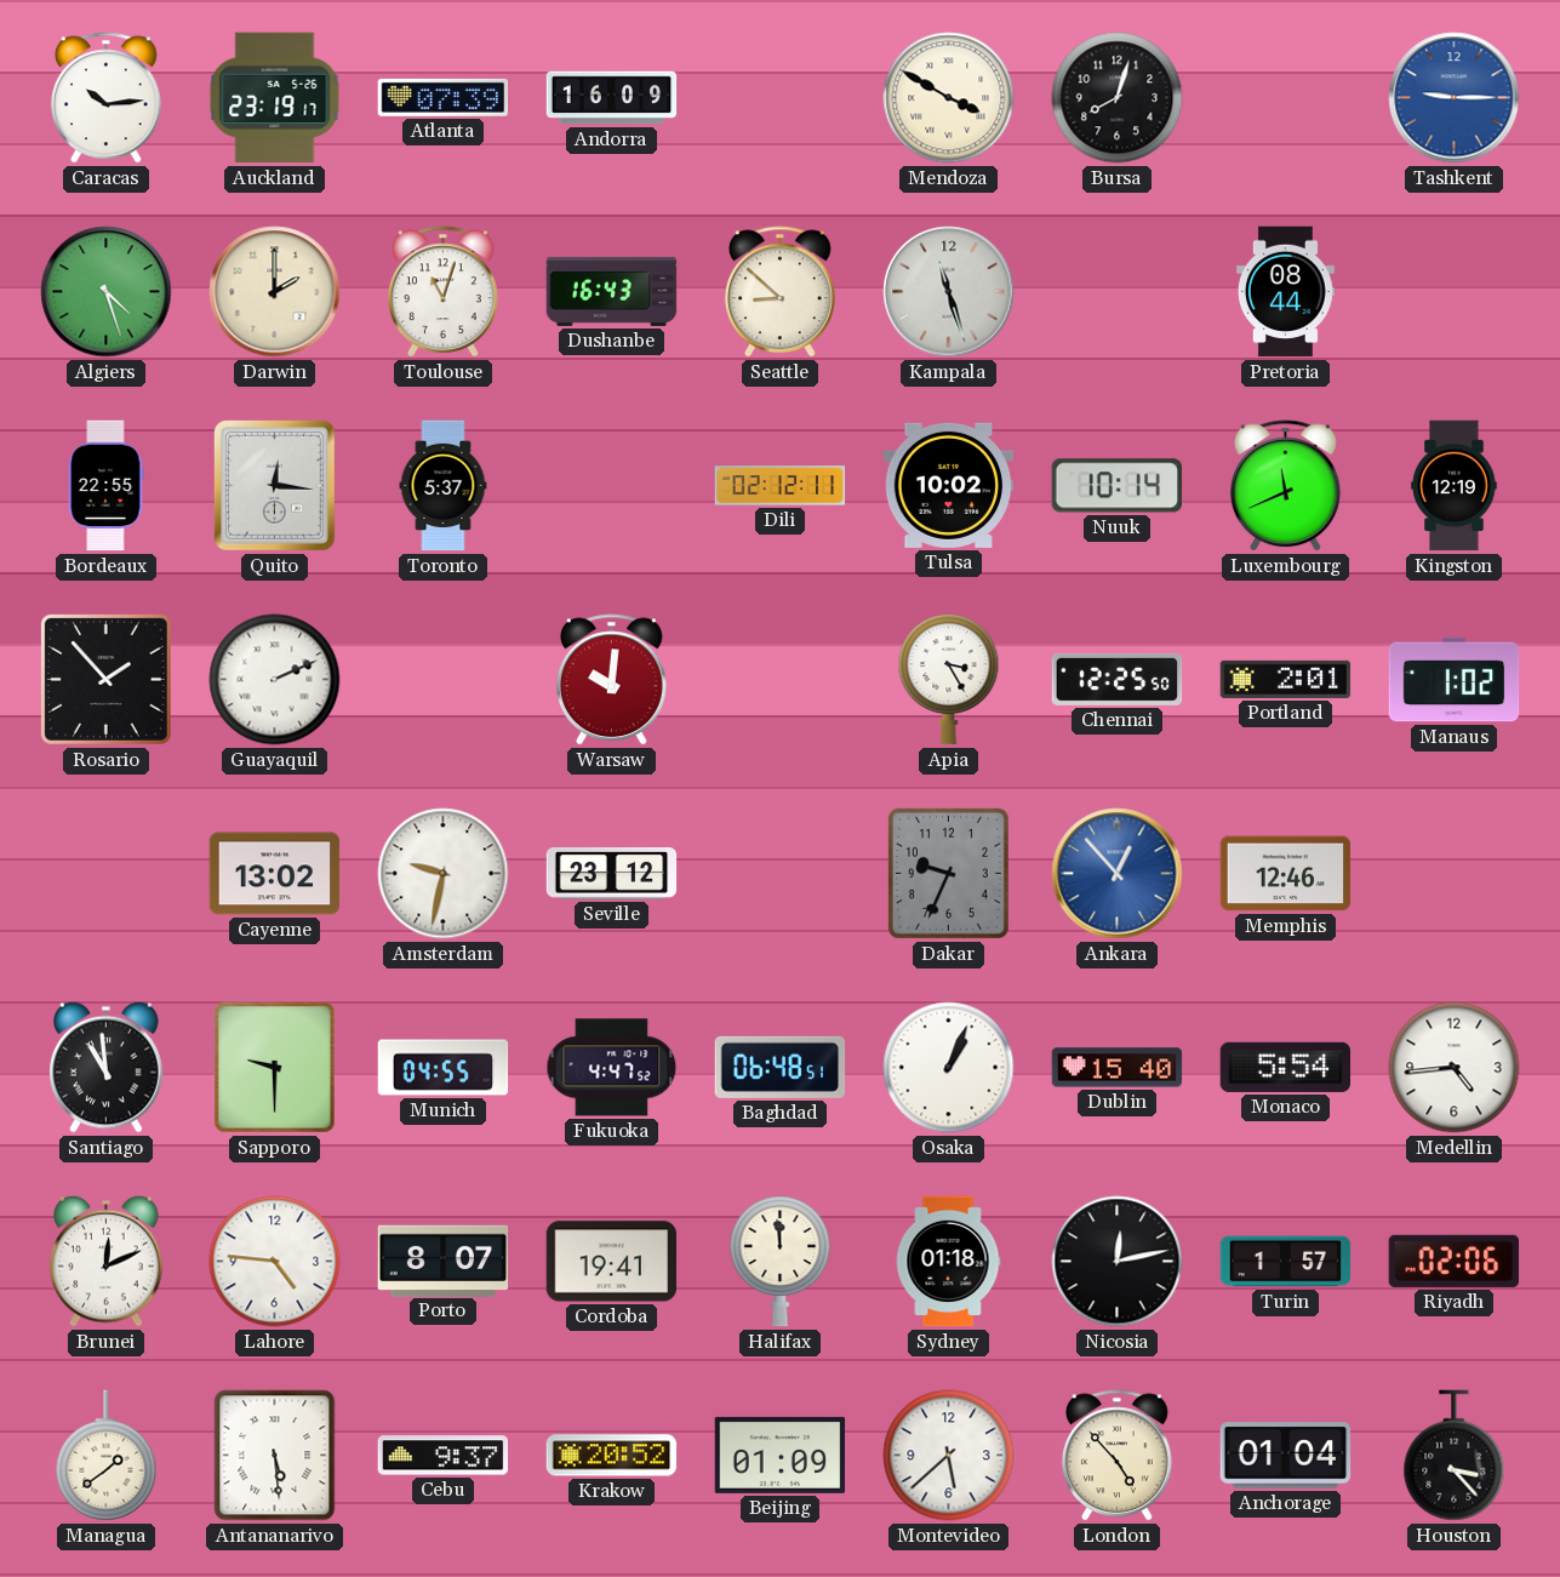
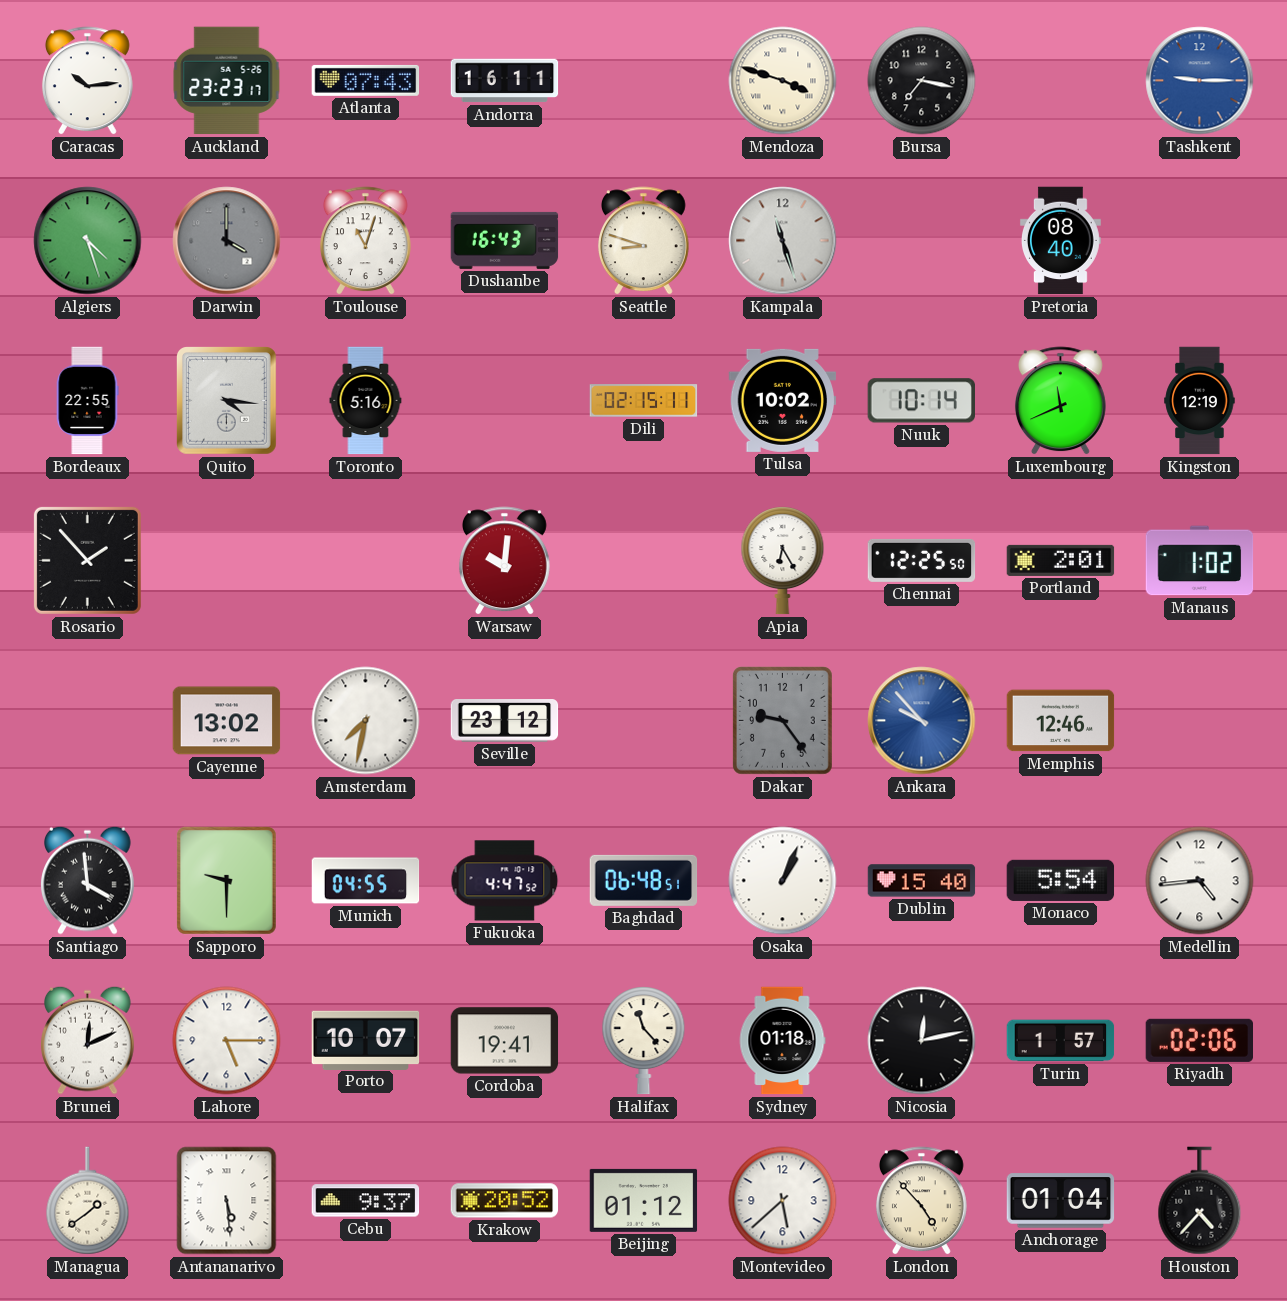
Auckland: 23:19 -> 23:23 (227, 81)
Atlanta: 07:39 -> 07:43 (366, 80)
Andorra: 16:09 -> 16:11 (505, 81)
Mendoza: 3:50 -> 3:48 (783, 81)
Bursa: 8:03 -> 7:17 (922, 81)
Darwin: 2:00 -> 4:00 (227, 241)
Darwin dial: cream -> grey (227, 241)
Seattle: 8:52 -> 8:48 (643, 241)
Pretoria: 08:44 -> 08:40 (1060, 241)
Quito: 12:16 -> 4:16 (227, 401)
Toronto: 5:37 -> 5:16 (366, 401)
Dili: 02:12 -> 02:15 (644, 401)
Guayaquil: 2:11 -> none (275, 680)
Apia: 3:25 -> 6:25 (783, 561)
Amsterdam: 9:32 -> 7:32 (366, 721)
Dakar: 9:34 -> 9:24 (782, 720)
Ankara: 12:53 -> 9:53 (922, 721)
Santiago: 10:59 -> 3:59 (88, 880)
Lahore: 4:46 -> 5:15 (227, 1041)
Porto: 8:07 -> 10:07 (366, 1040)
Halifax: 11:59 -> 11:23 (644, 1041)
Beijing: 01:09 -> 01:12 (644, 1200)
Houston: 3:23 -> 4:37 (1200, 1201)
